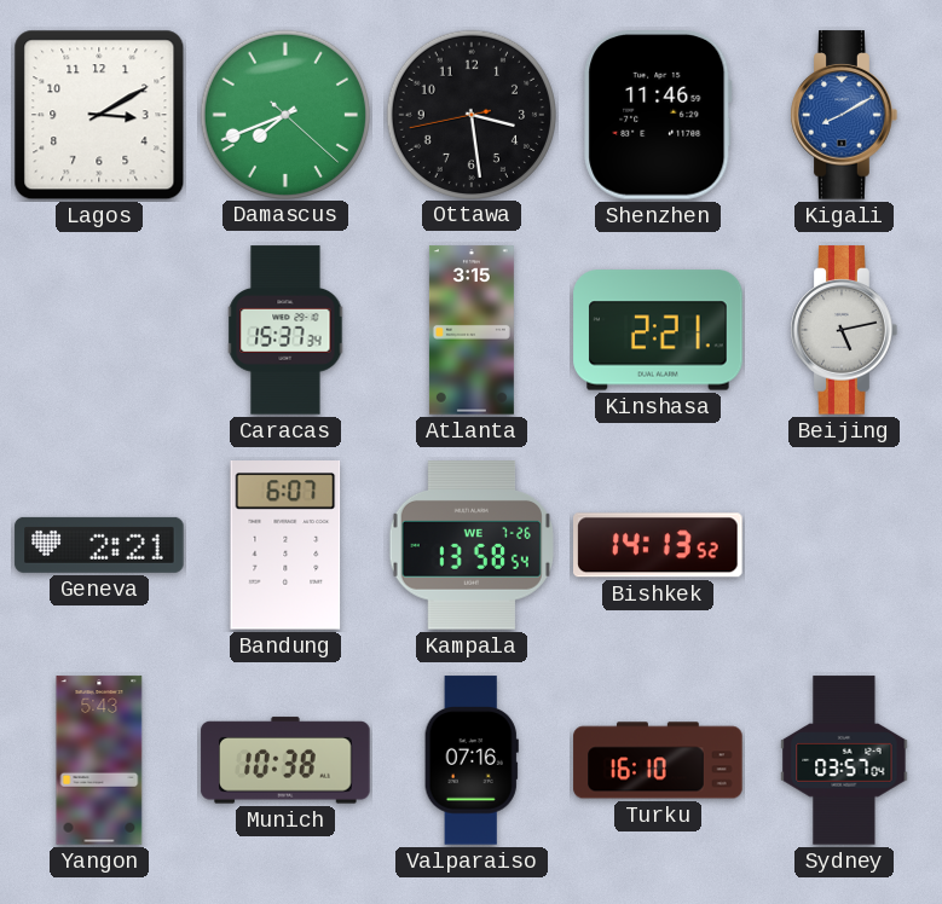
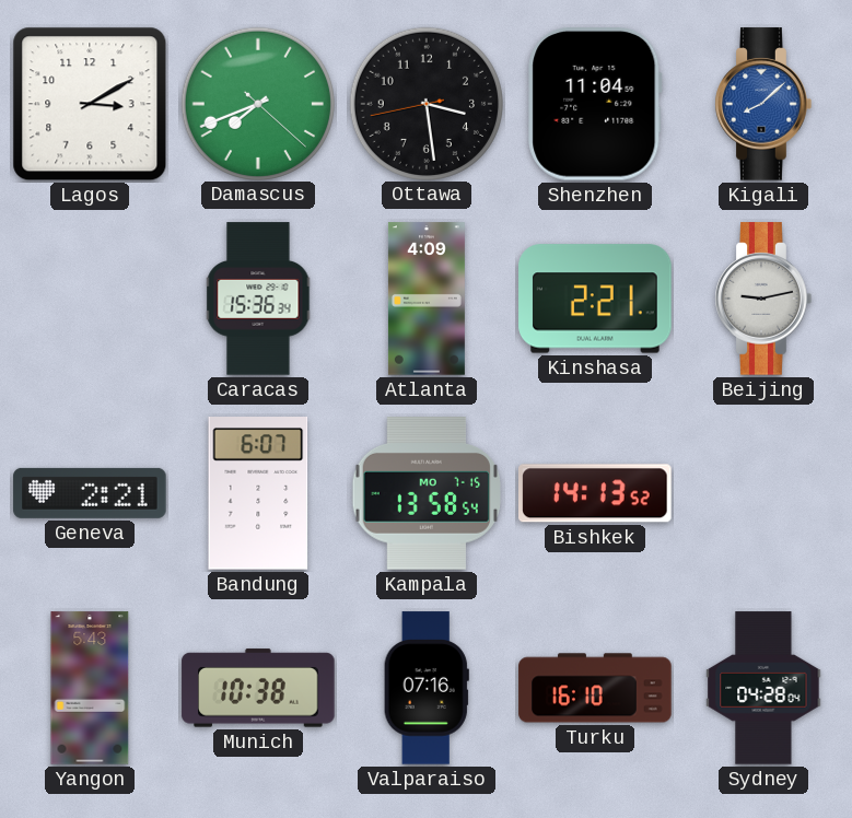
Shenzhen: 11:46 -> 11:04 (595, 105)
Kigali: 8:10 -> 8:08 (763, 104)
Caracas: 15:37 -> 15:36 (258, 299)
Atlanta: 3:15 -> 4:09 (427, 299)
Beijing: 5:13 -> 9:13 (763, 299)
Kampala date: WE 7-26 -> MO 7-15 (427, 493)
Sydney: 03:57 -> 04:28 (763, 688)
